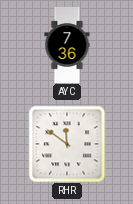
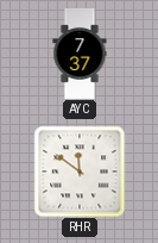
AYC: 7:36 -> 7:37 (80, 54)
